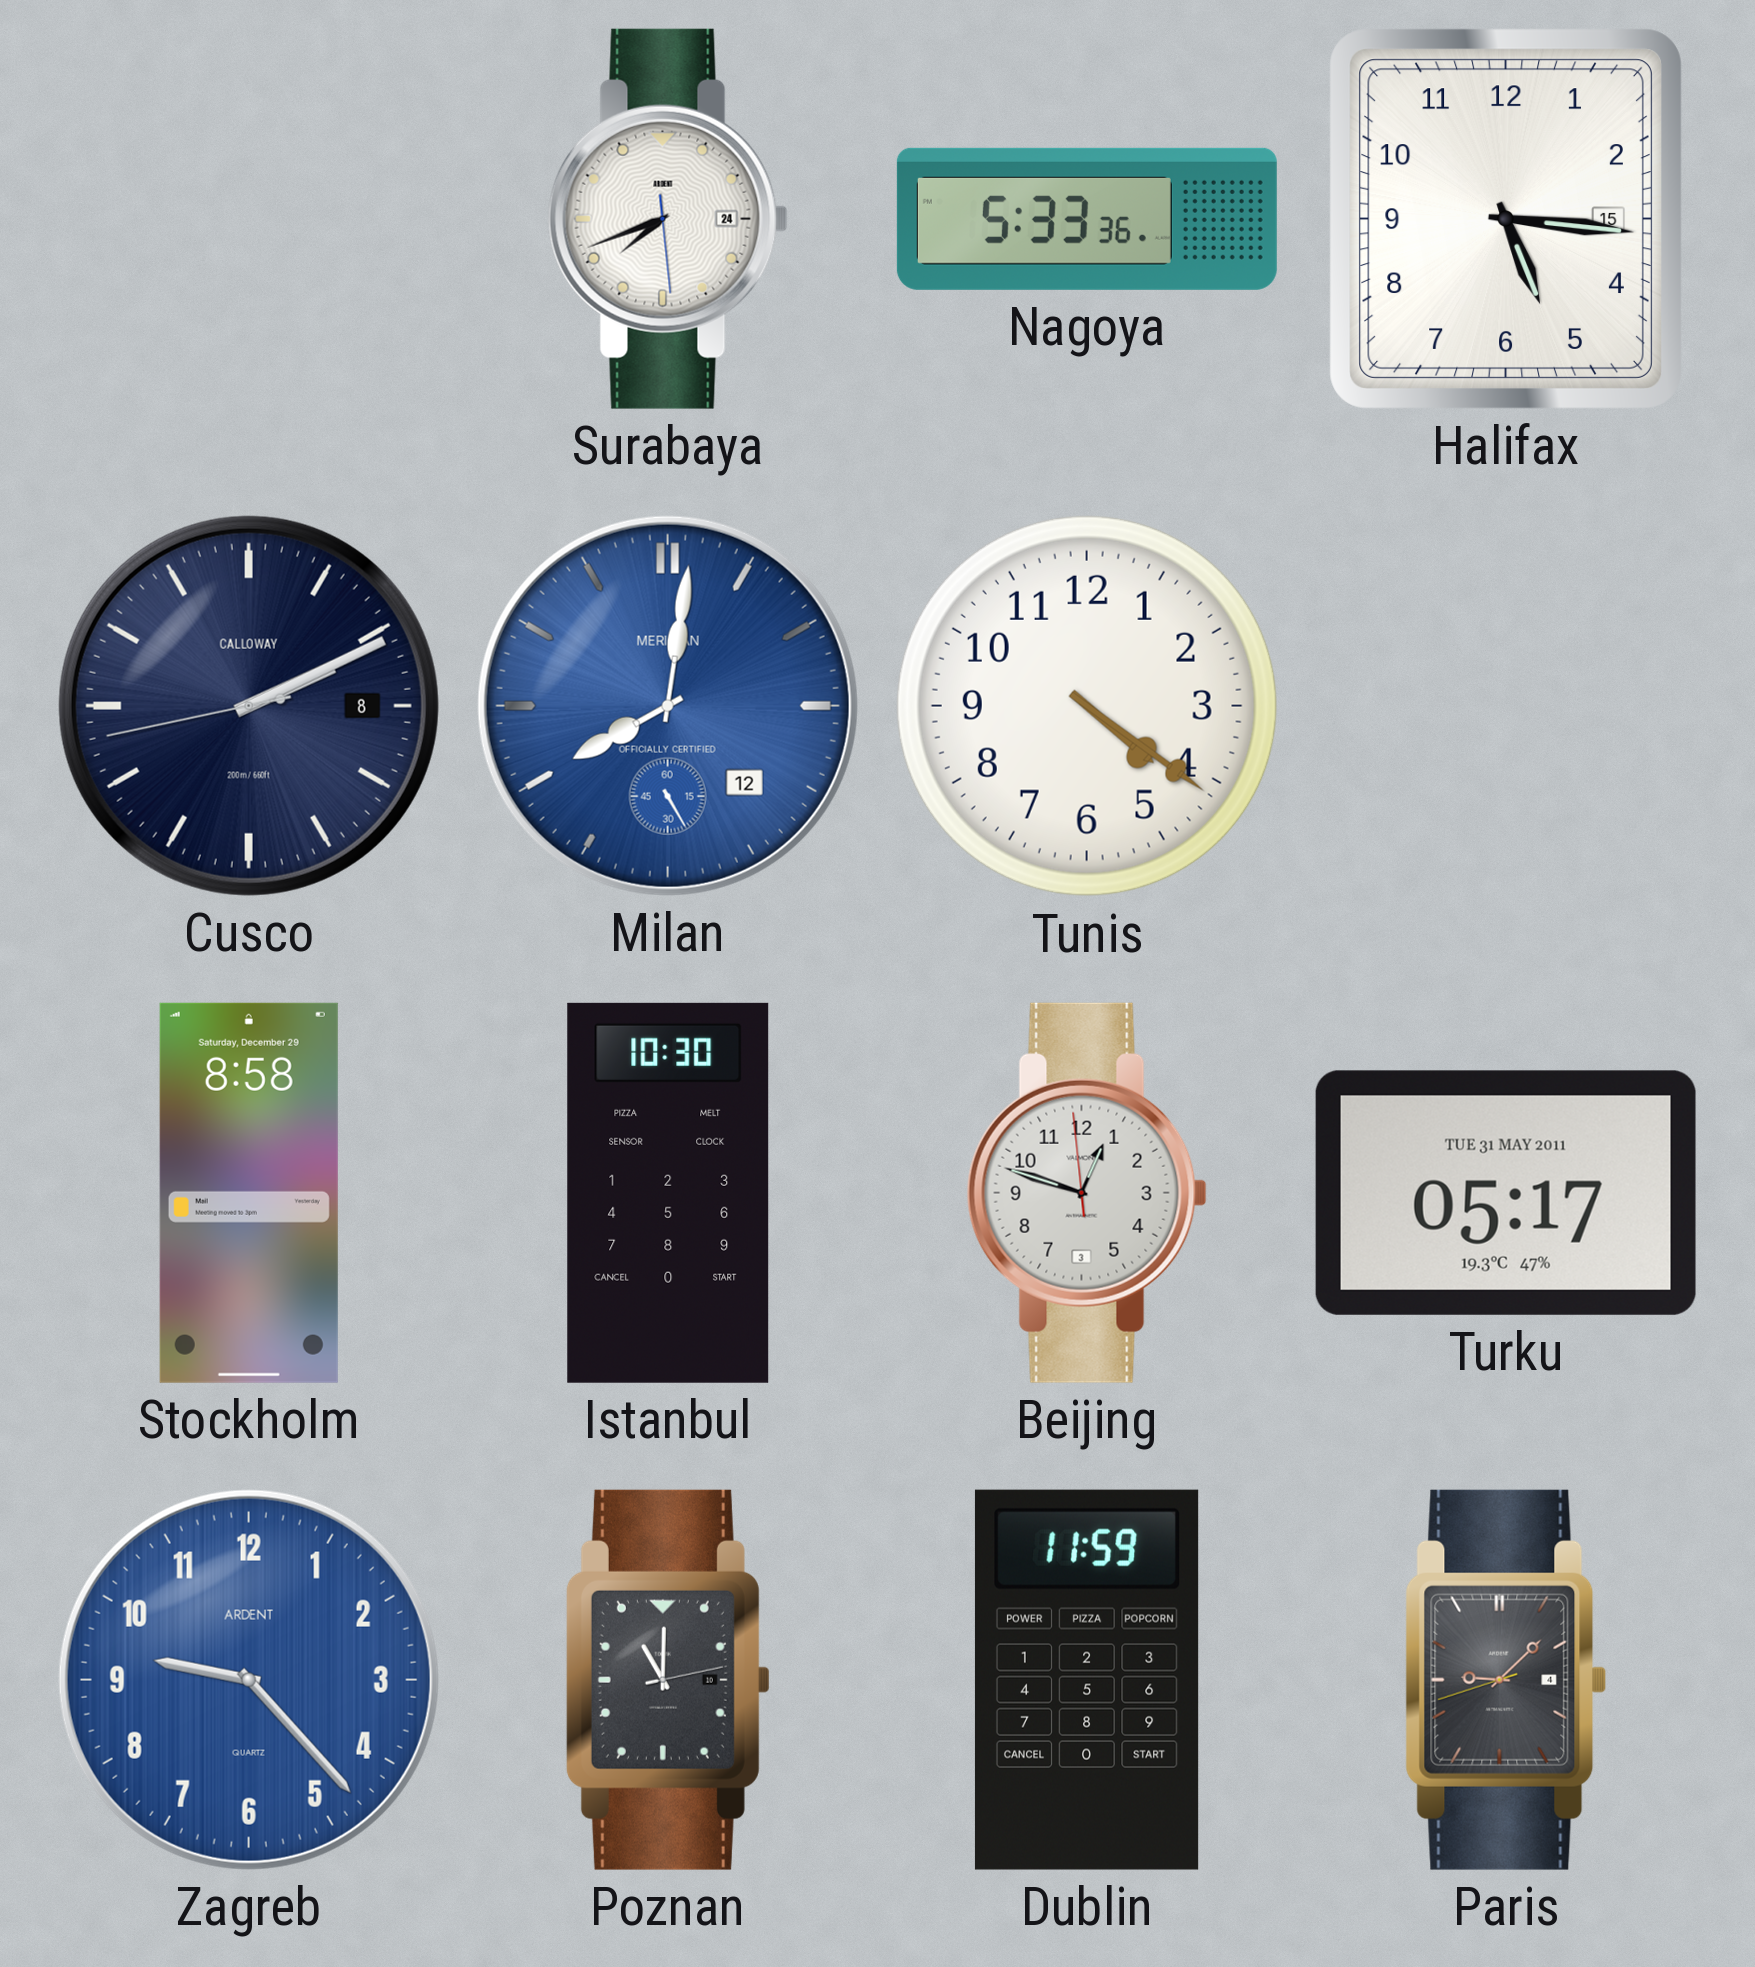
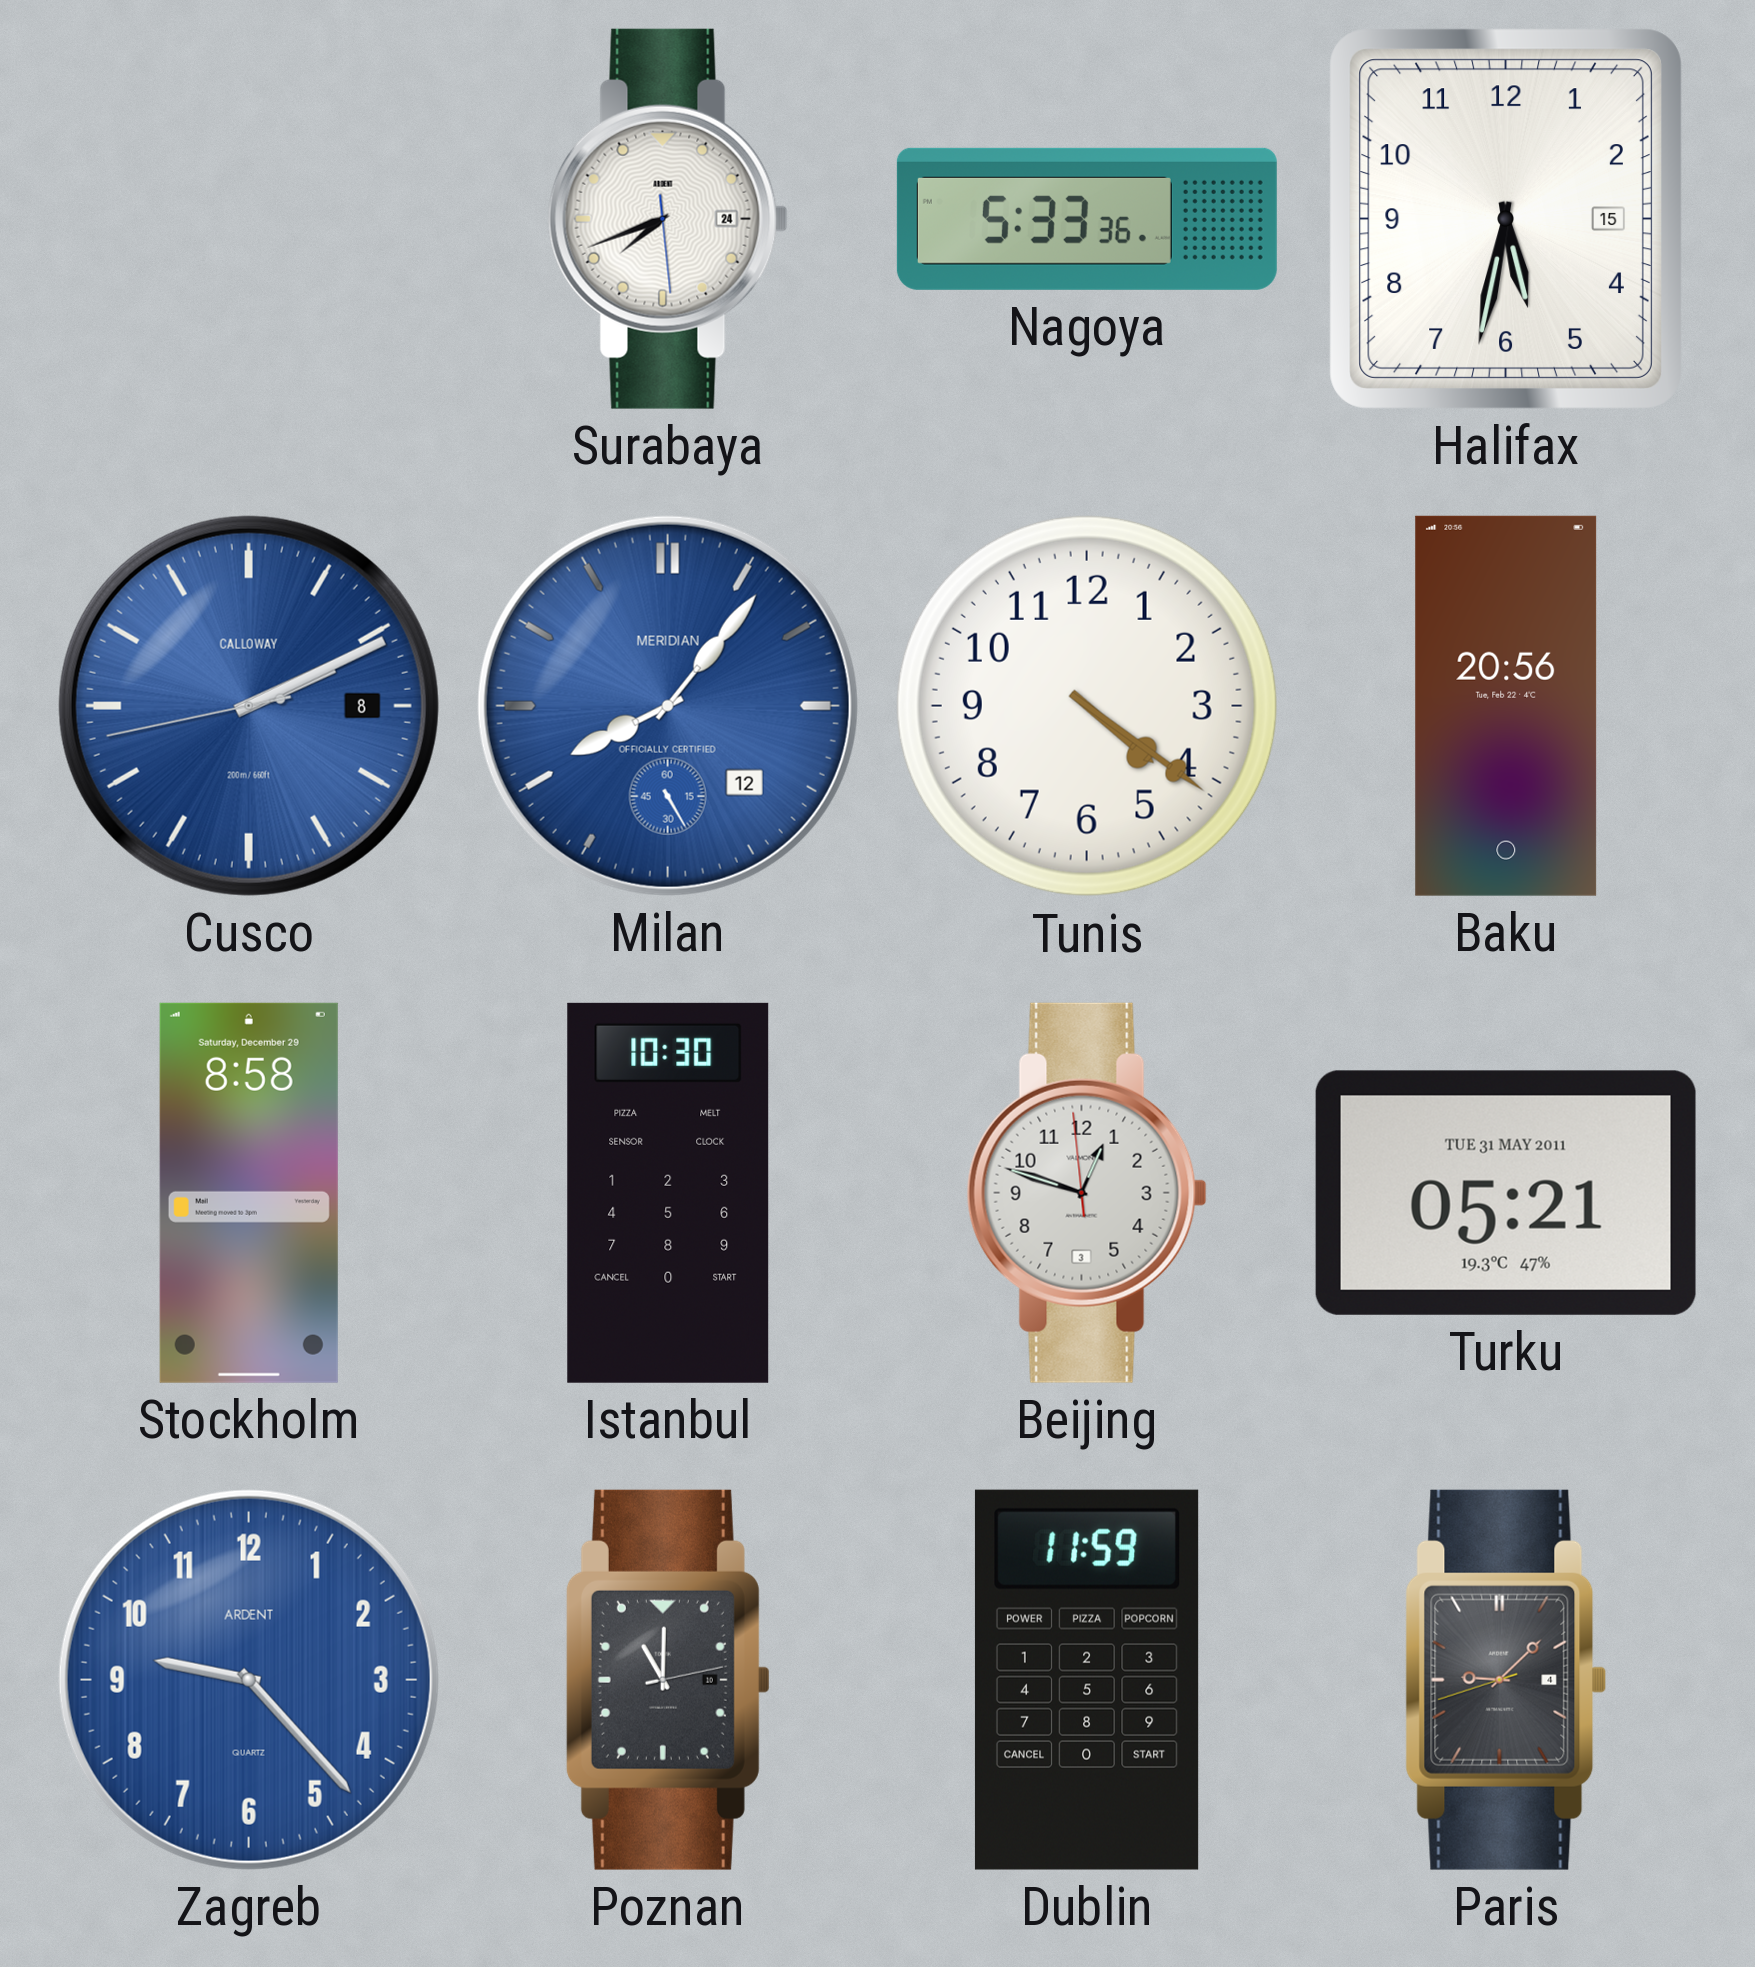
Halifax: 5:16 -> 5:32 (1506, 219)
Cusco dial: navy -> blue (249, 706)
Milan: 8:01 -> 8:06 (668, 706)
Baku: none -> 20:56 (1506, 706)
Turku: 05:17 -> 05:21 (1506, 1193)
